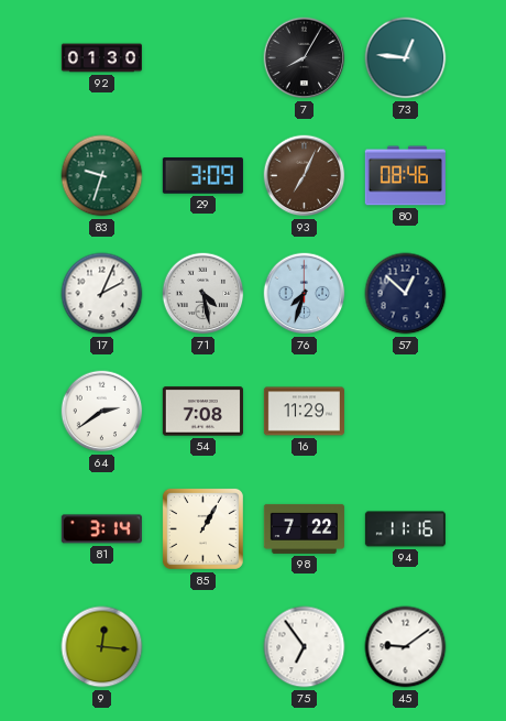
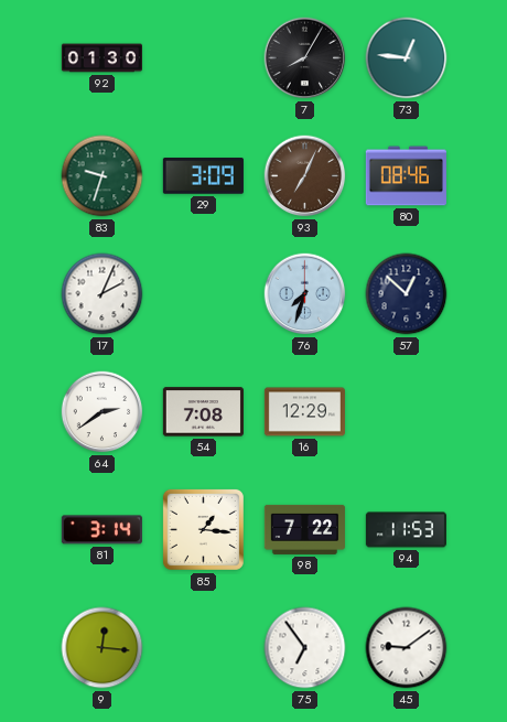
71: 4:28 -> none (204, 294)
16: 11:29 -> 12:29 (304, 412)
85: 1:05 -> 1:16 (203, 529)
94: 11:16 -> 11:53 (406, 530)
